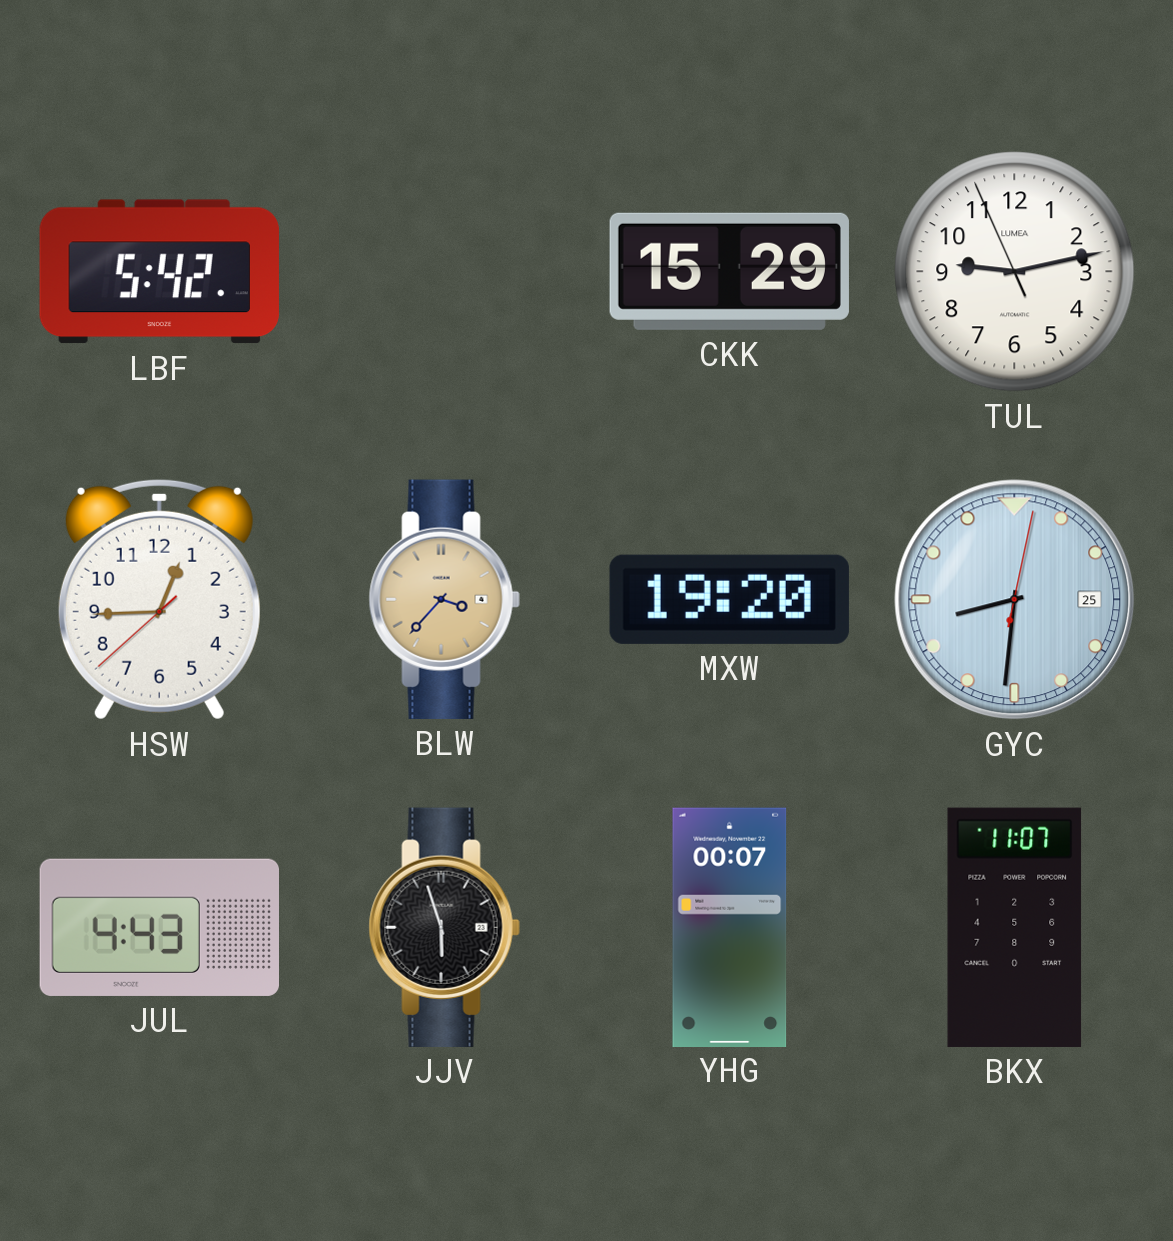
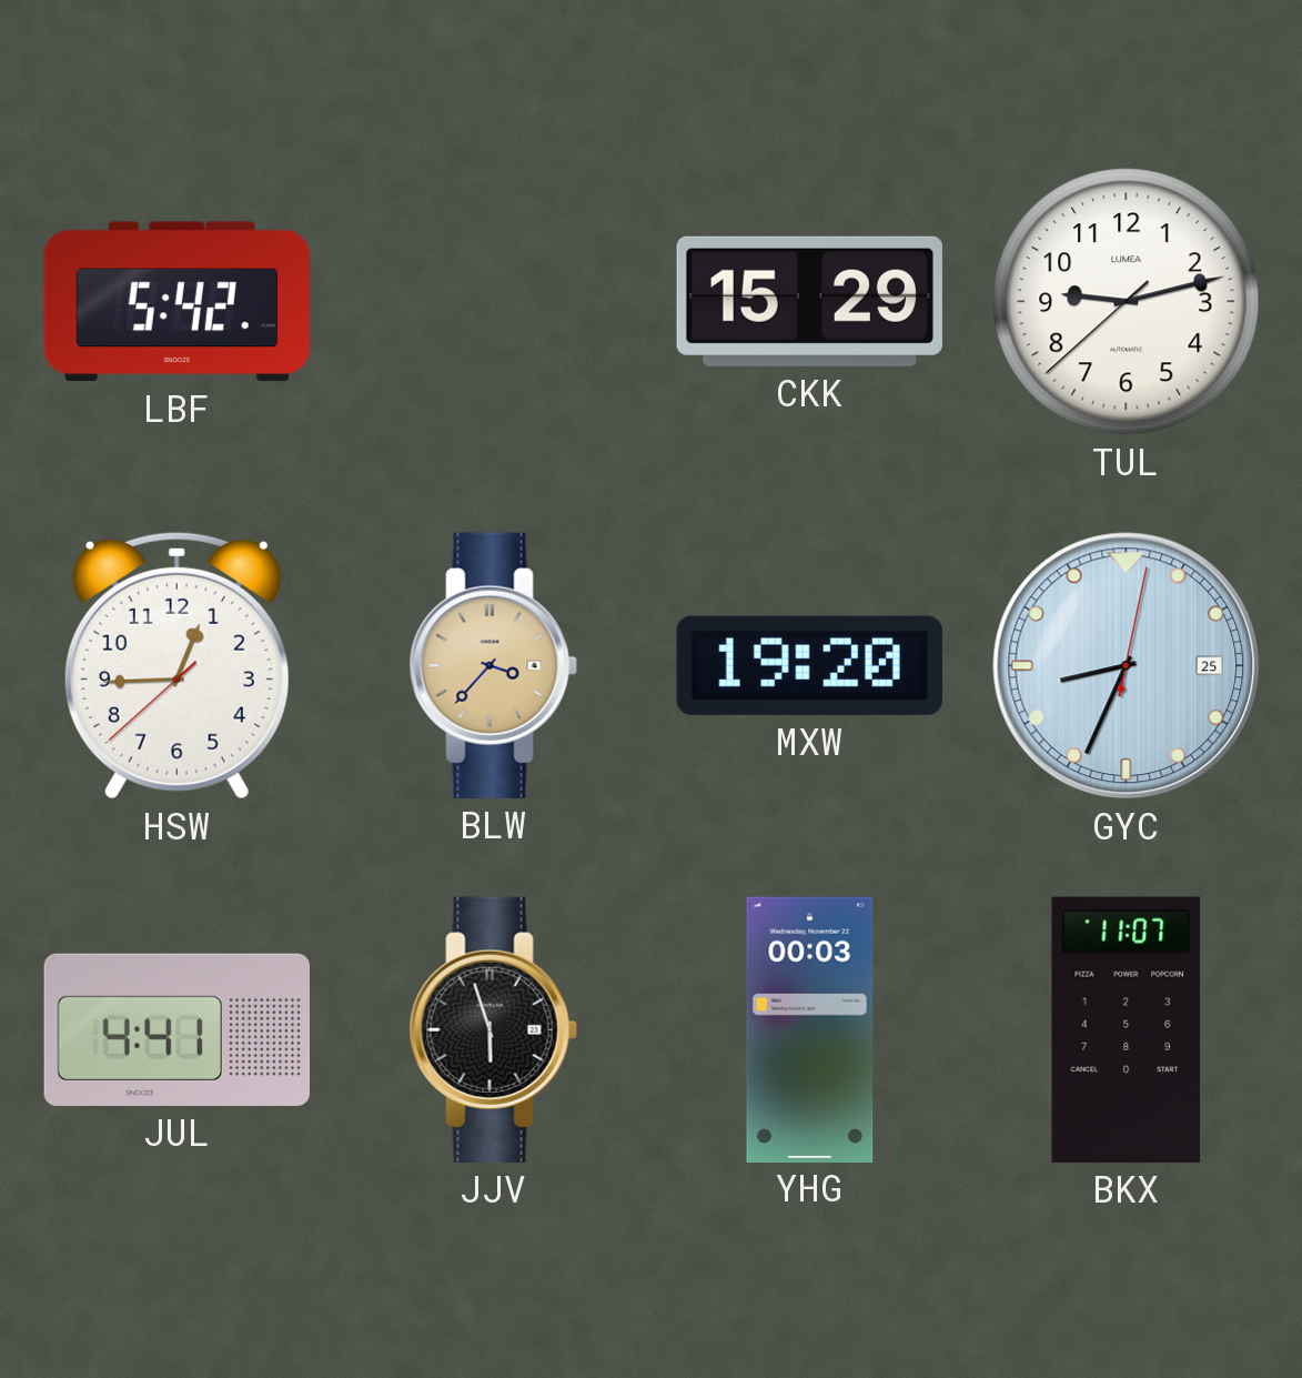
TUL: 9:12:56 -> 9:12:38 (1127, 302)
GYC: 8:31 -> 8:34 (1127, 666)
JUL: 4:43 -> 4:41 (176, 1029)
YHG: 00:07 -> 00:03 (810, 1029)
